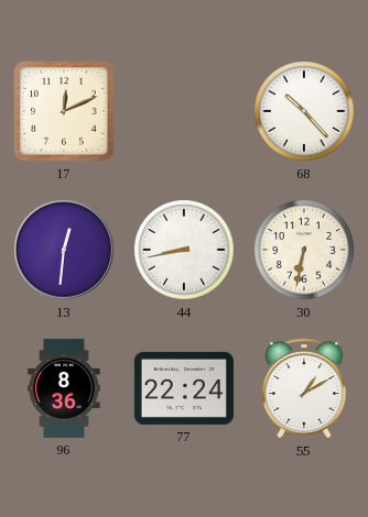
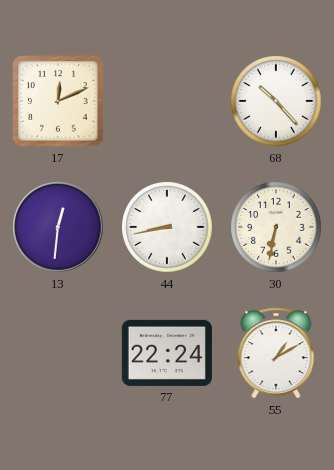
96: 8:36 -> none (64, 388)
